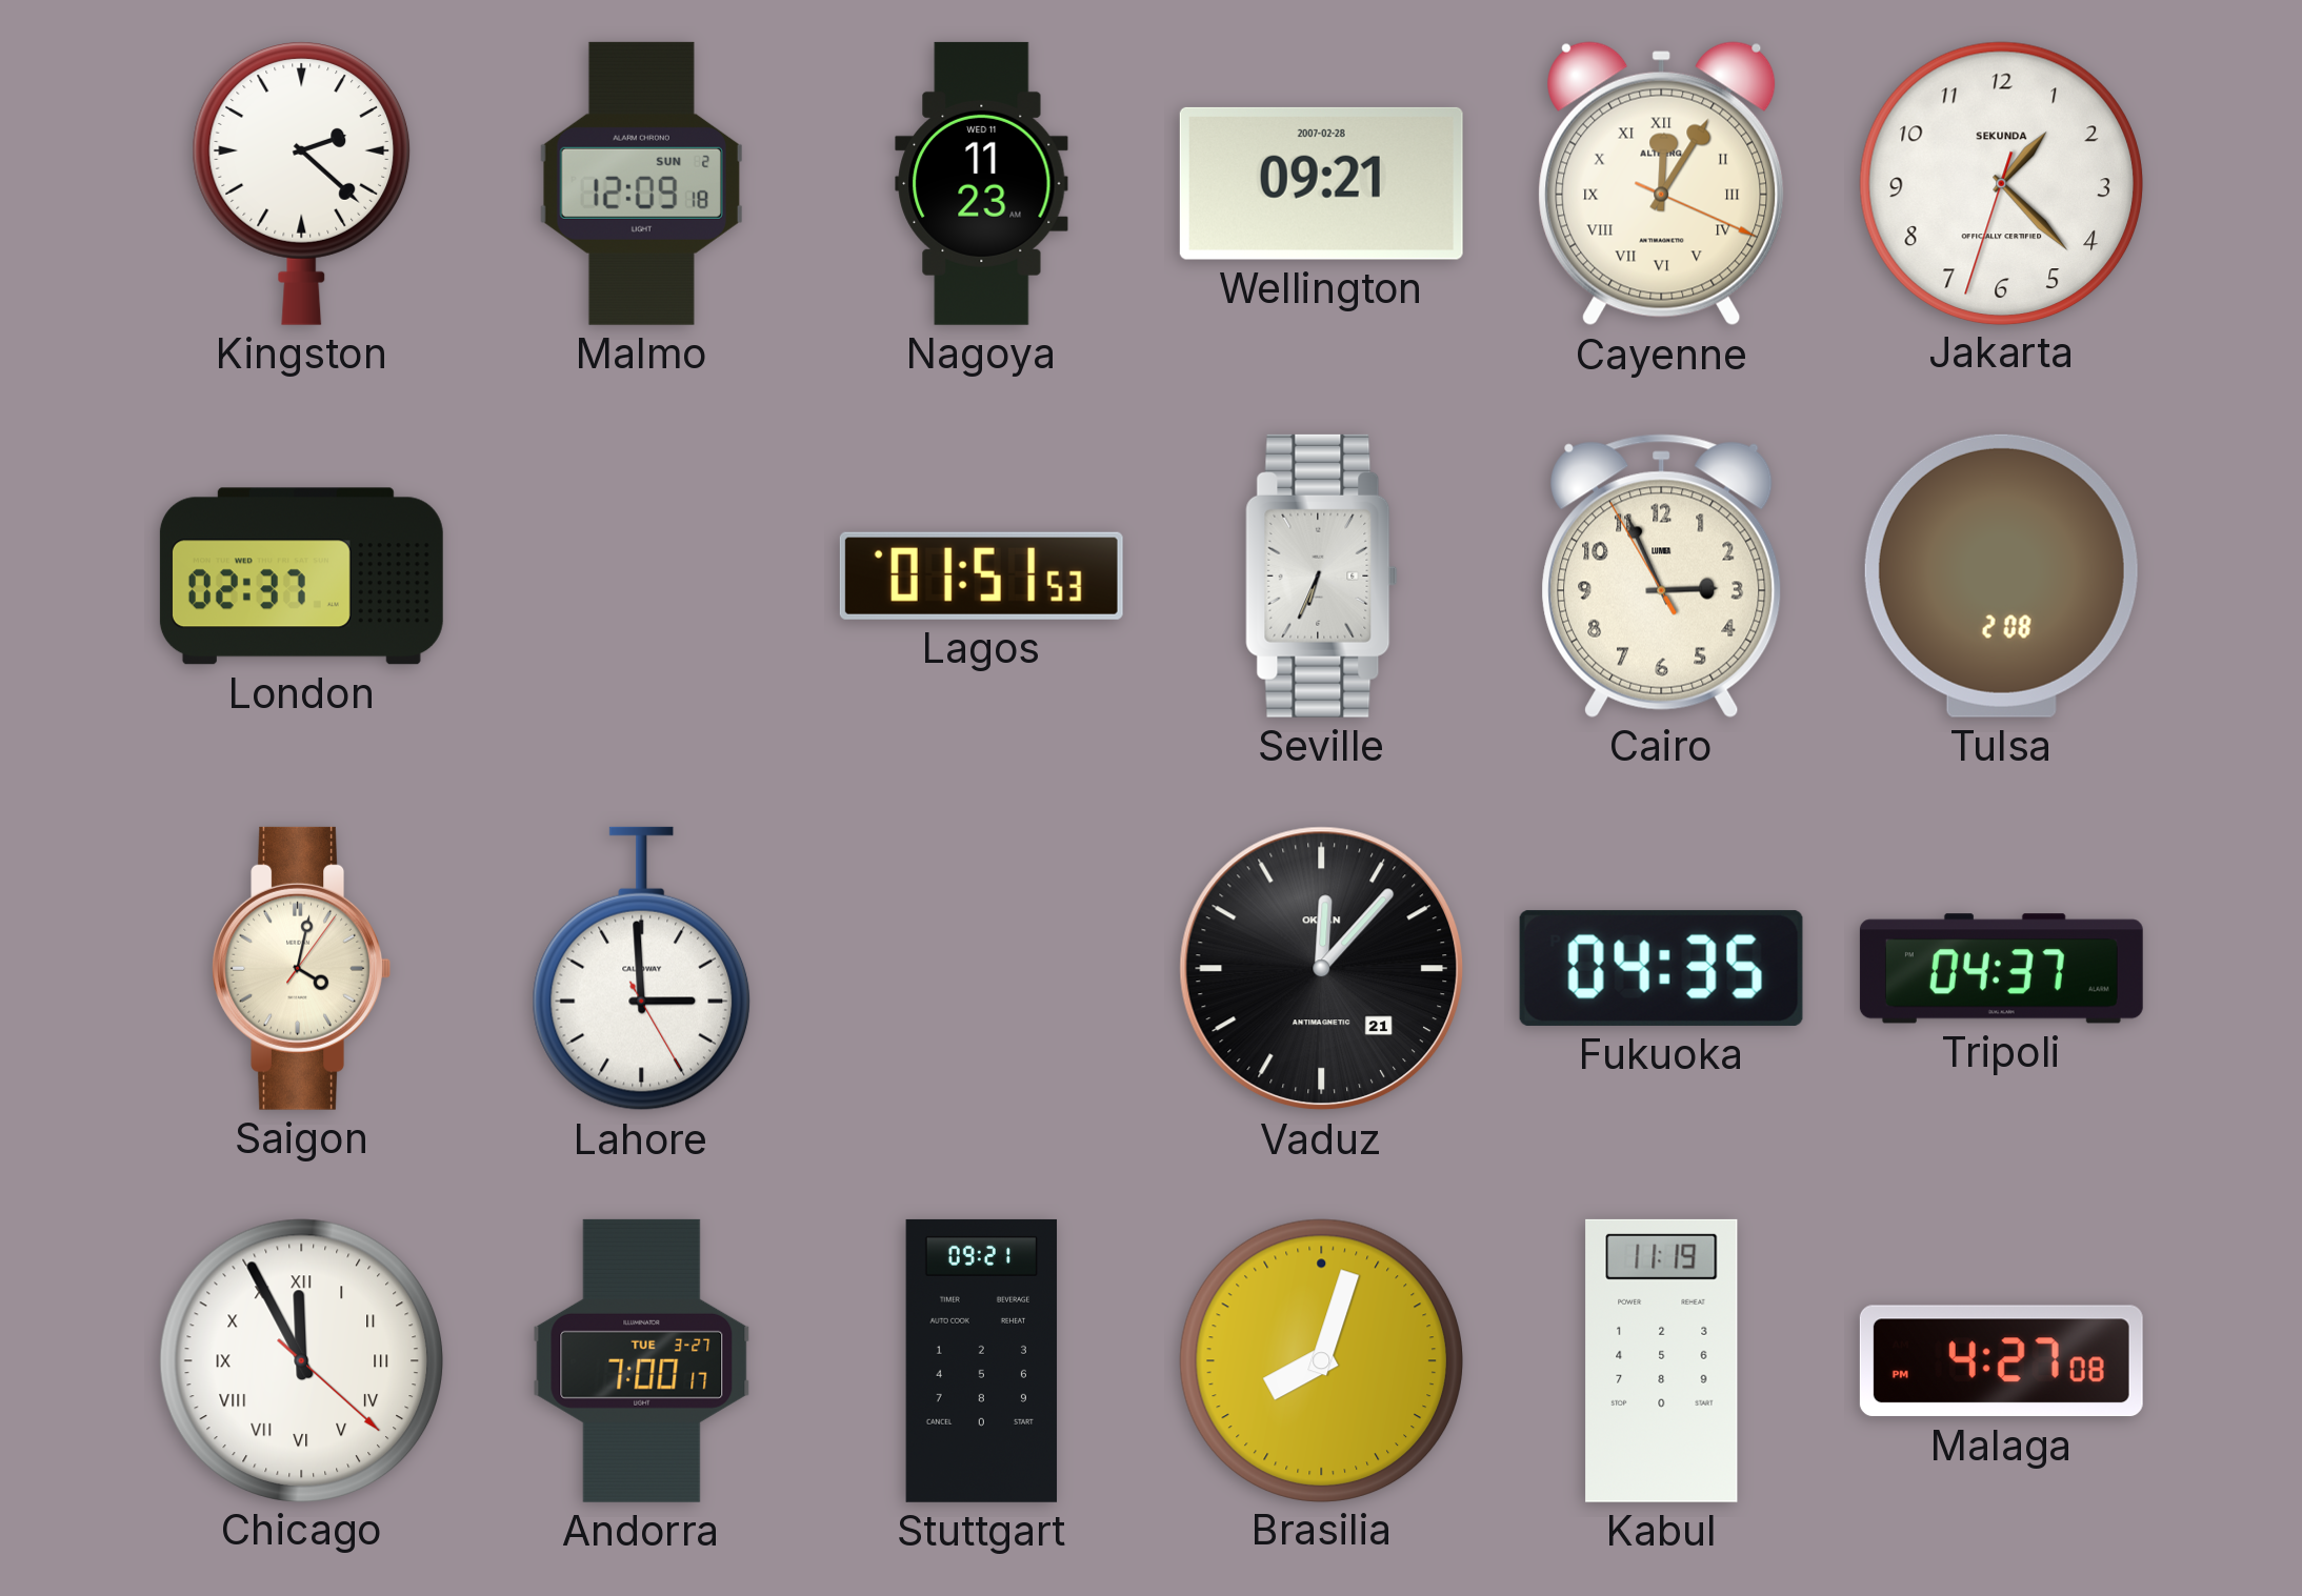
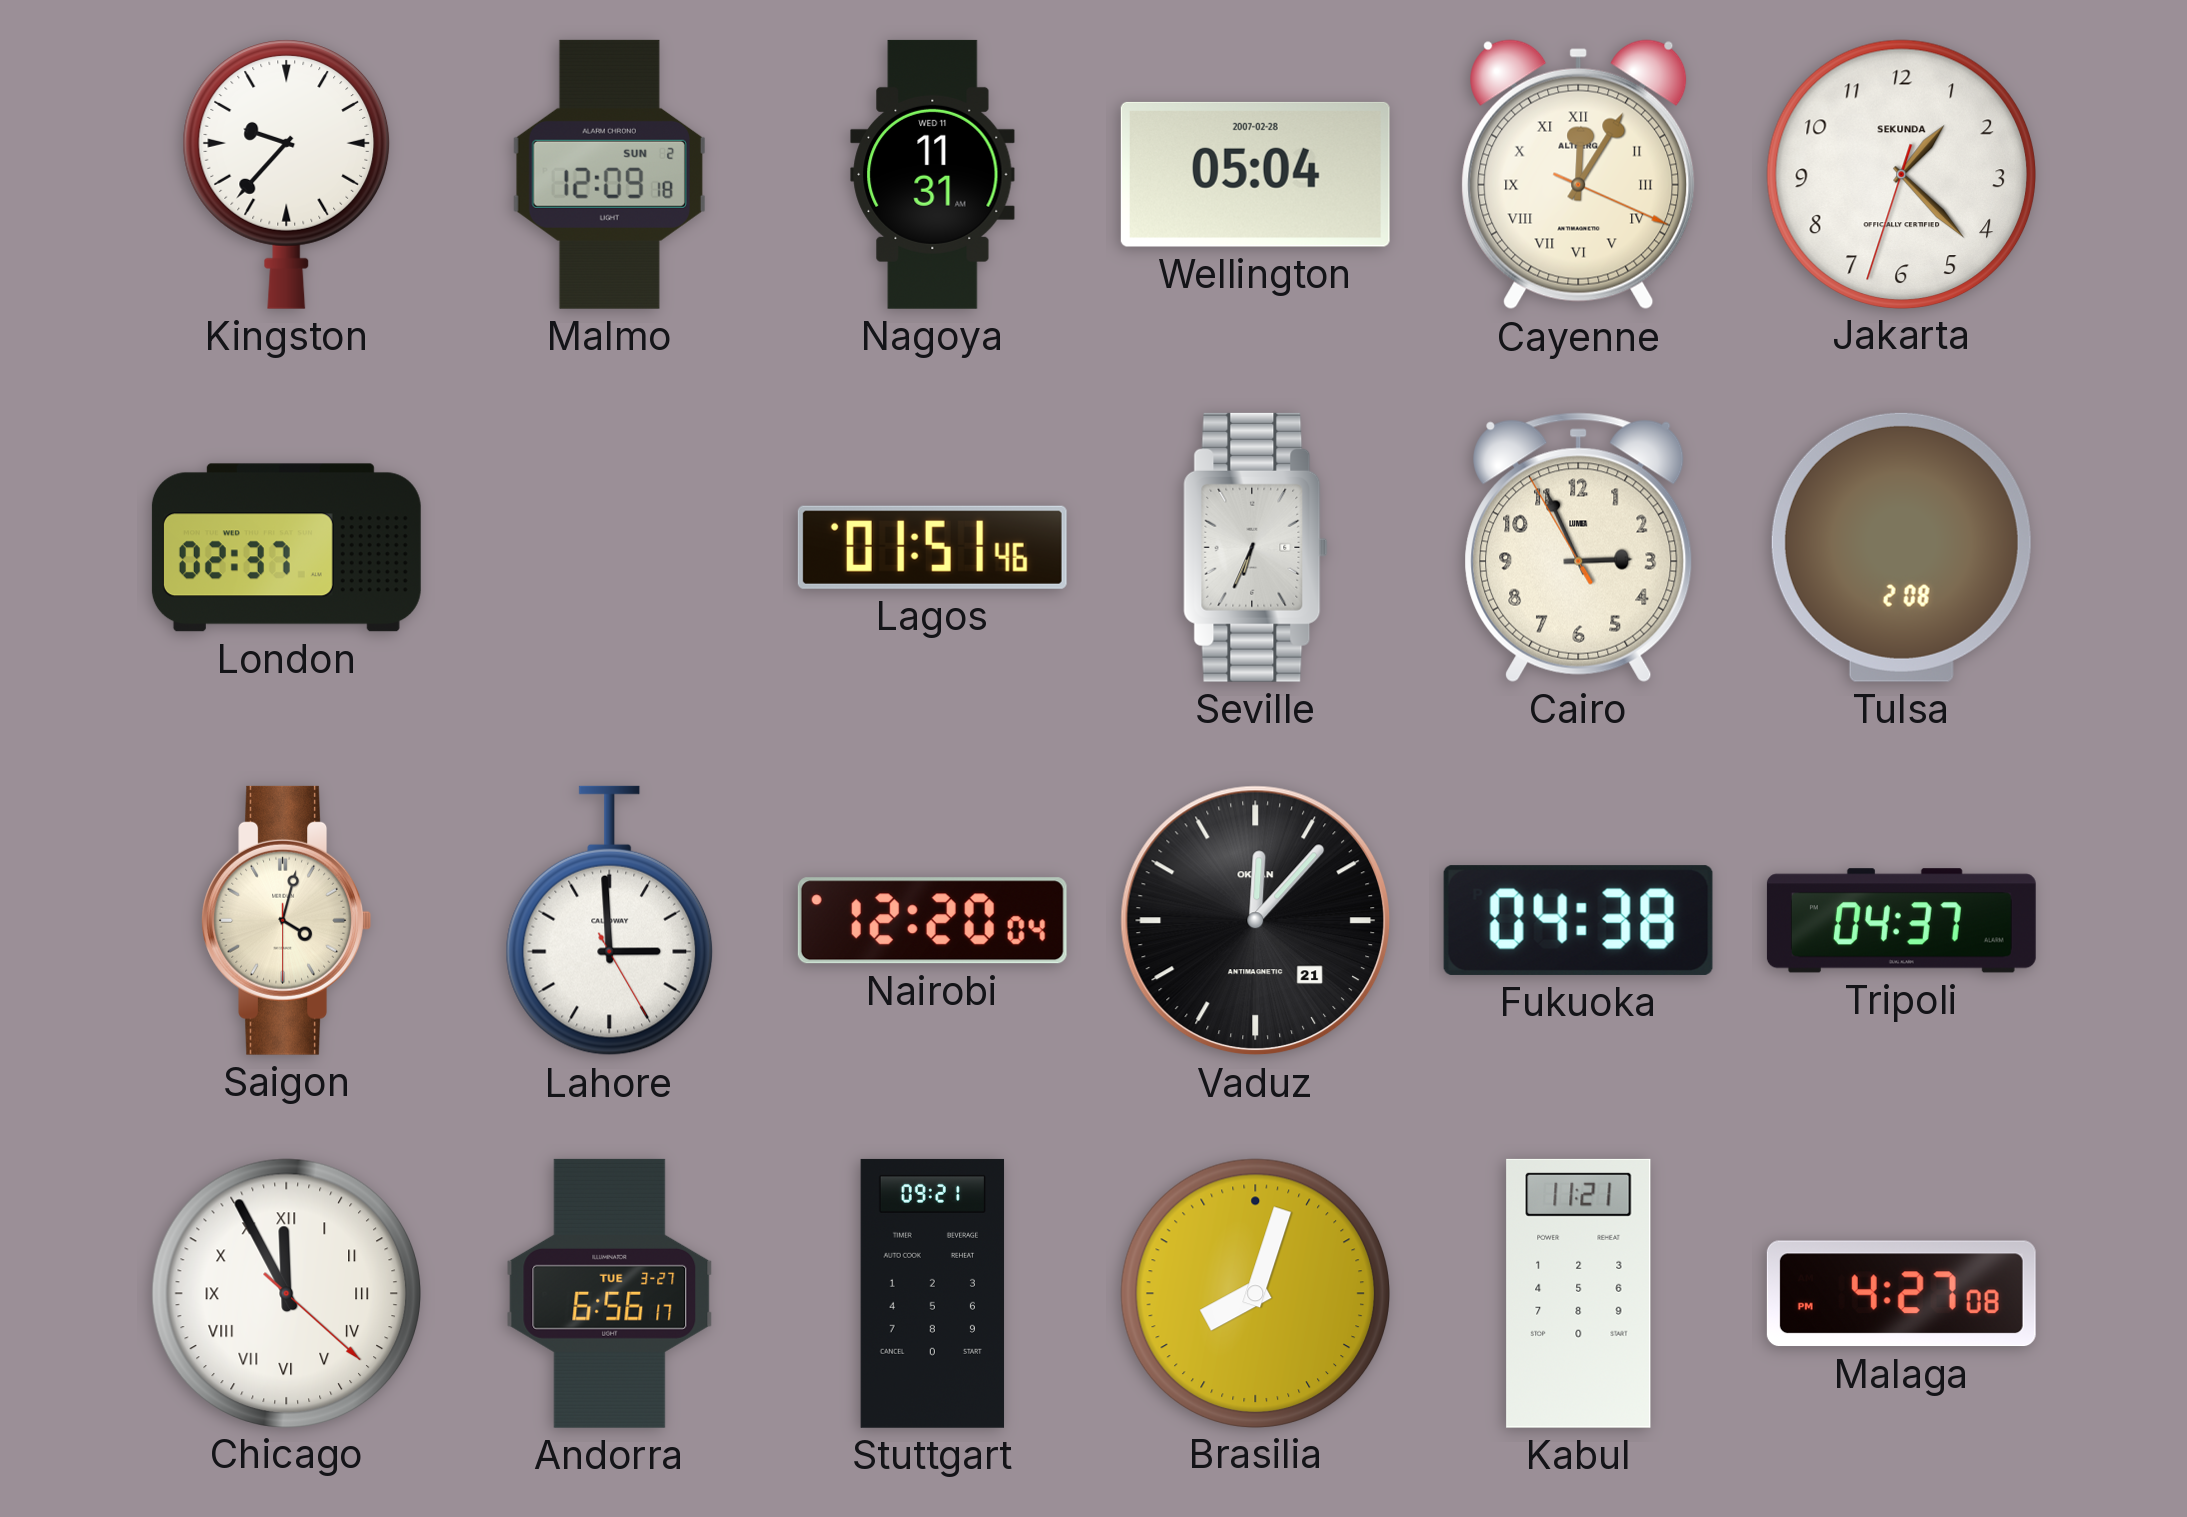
Kingston: 2:22 -> 9:37 (287, 174)
Nagoya: 11:23 -> 11:31 (933, 174)
Wellington: 09:21 -> 05:04 (1255, 174)
Lagos: 01:51:53 -> 01:51:46 (932, 547)
Saigon: 4:02:06 -> 4:02:30 (286, 920)
Nairobi: none -> 12:20 (932, 921)
Fukuoka: 04:35 -> 04:38 (1578, 920)
Andorra: 7:00 -> 6:56 (610, 1293)
Kabul: 11:19 -> 11:21 (1579, 1293)
